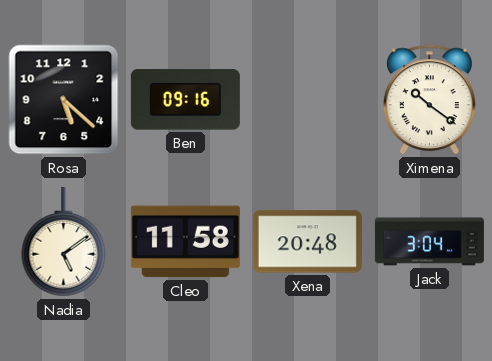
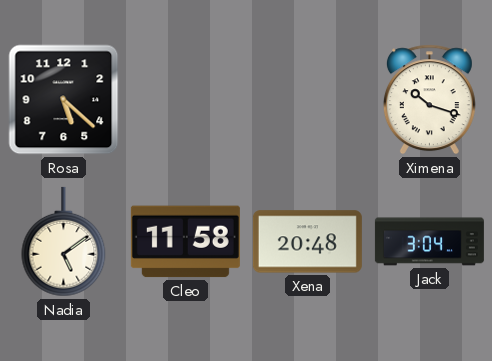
Ben: 09:16 -> none (185, 100)
Ximena: 10:21 -> 10:18 (429, 100)
